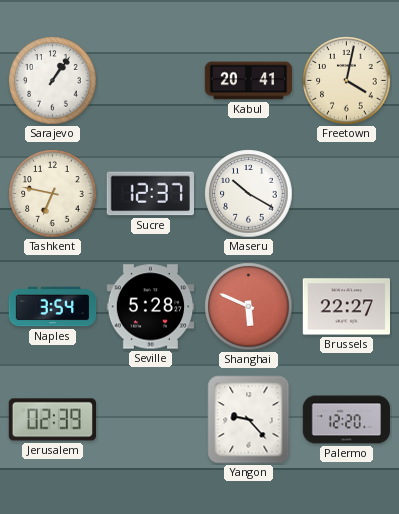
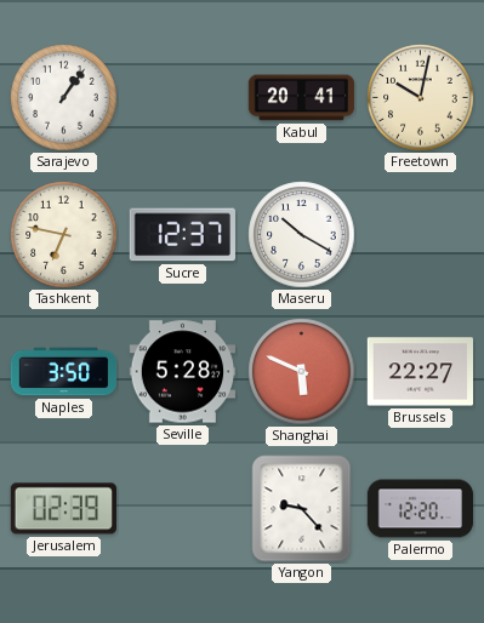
Freetown: 4:02 -> 10:02 (421, 98)
Naples: 3:54 -> 3:50 (64, 372)
